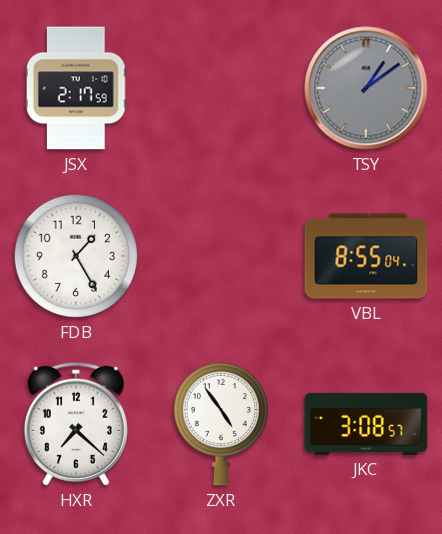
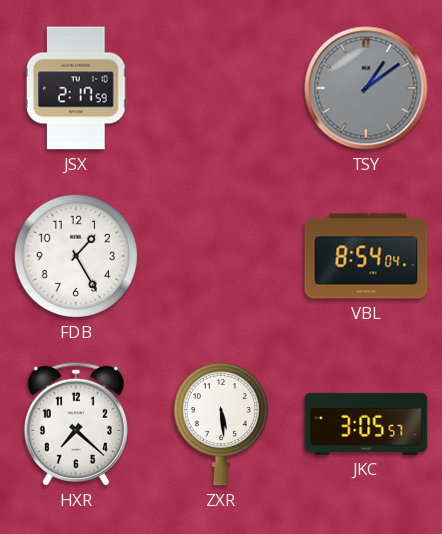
VBL: 8:55 -> 8:54 (366, 256)
ZXR: 4:54 -> 5:29 (221, 424)
JKC: 3:08 -> 3:05 (366, 424)
